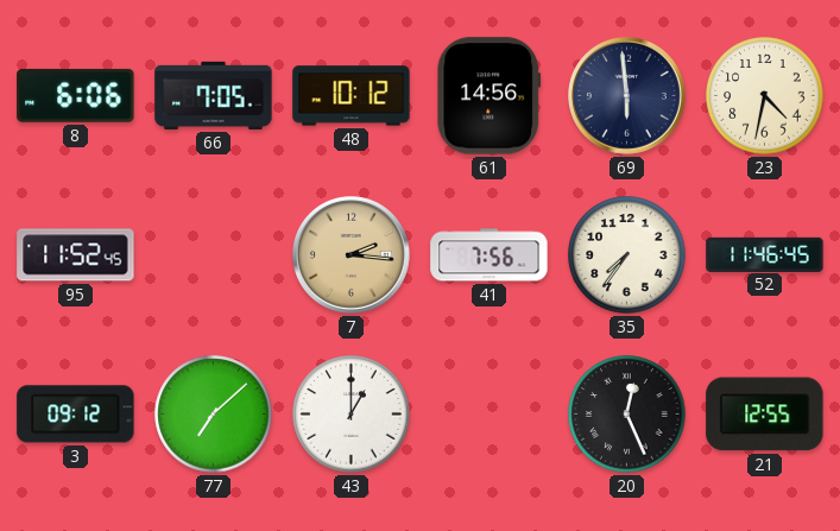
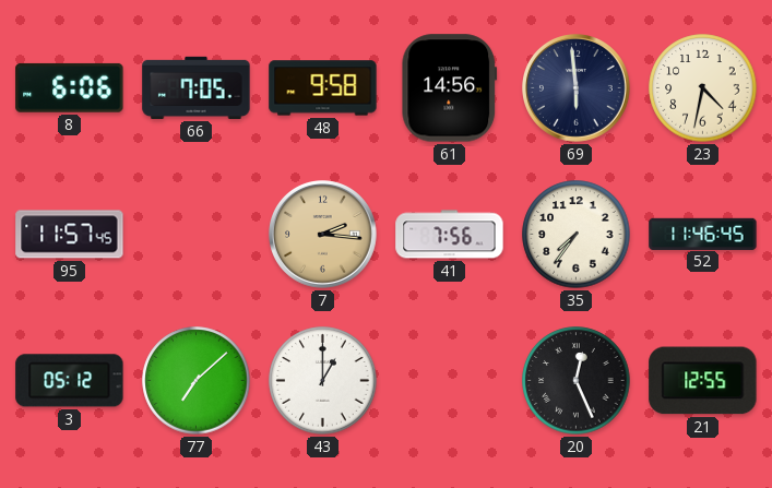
48: 10:12 -> 9:58 (323, 88)
95: 11:52 -> 11:57 (70, 235)
3: 09:12 -> 05:12 (70, 381)
